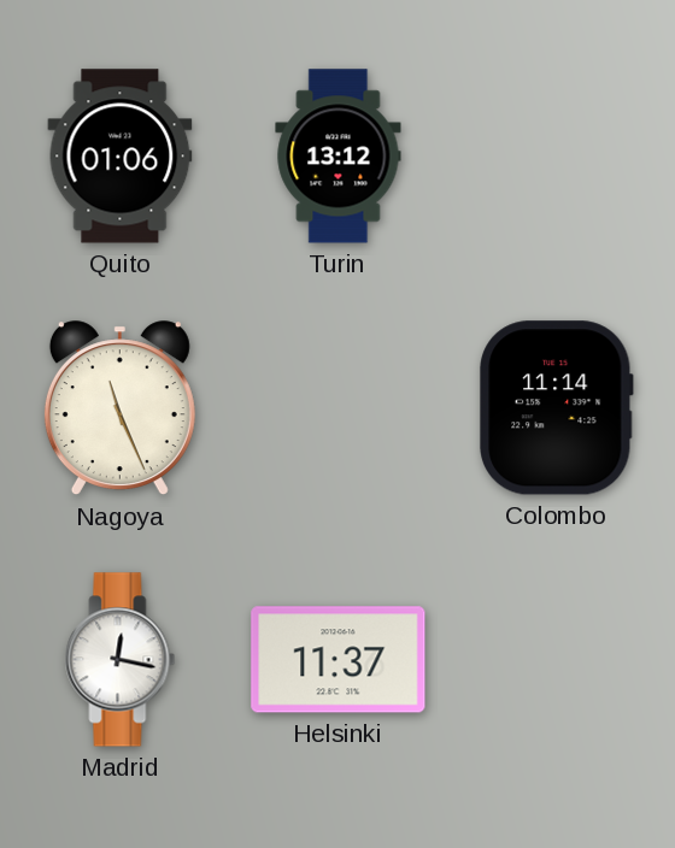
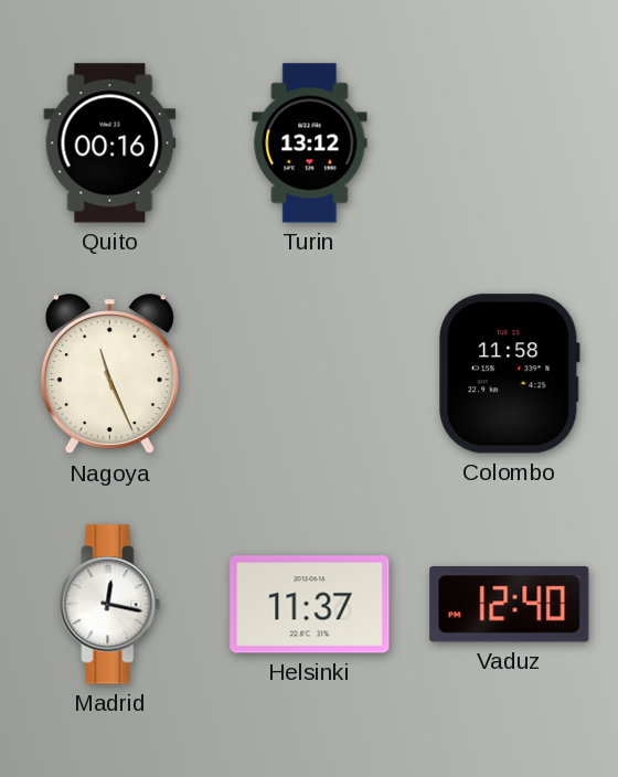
Quito: 01:06 -> 00:16 (110, 143)
Colombo: 11:14 -> 11:58 (510, 374)
Vaduz: none -> 12:40 (510, 605)
